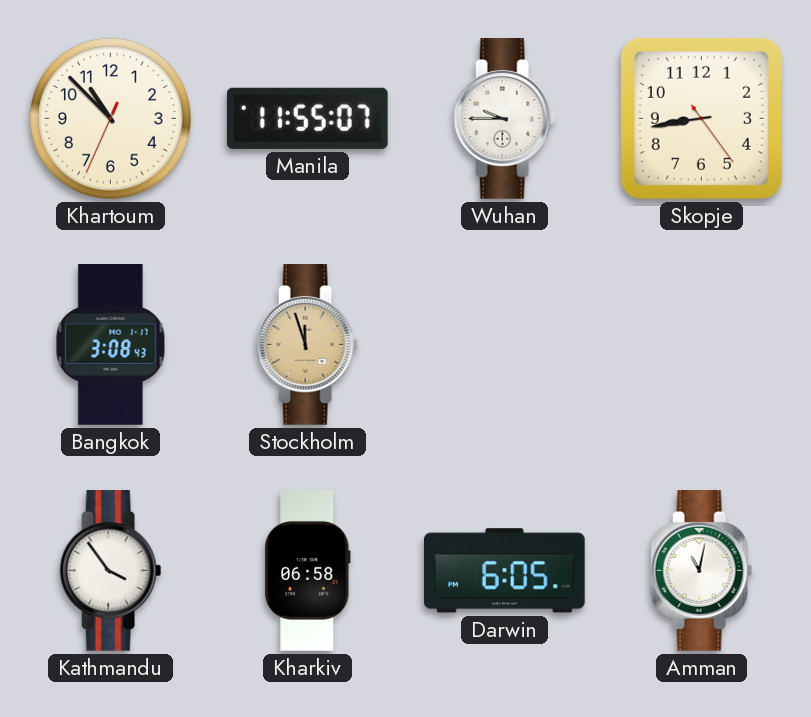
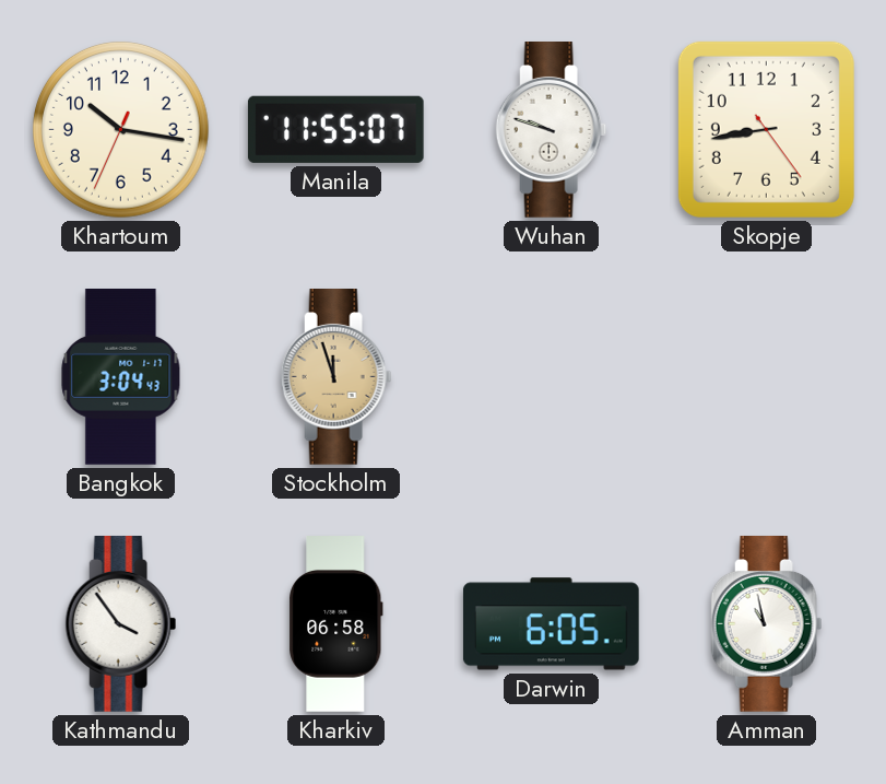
Khartoum: 10:52 -> 10:16 (120, 129)
Wuhan: 9:45 -> 9:48 (552, 130)
Bangkok: 3:08 -> 3:04 (121, 377)
Amman: 11:02 -> 10:58 (767, 624)
